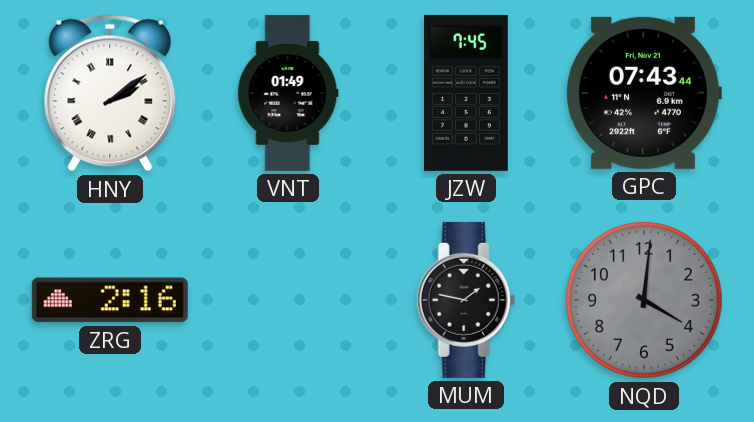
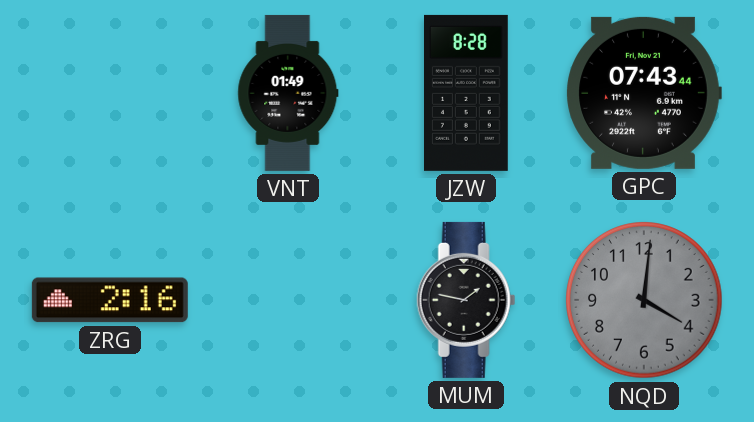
HNY: 2:09 -> none (110, 93)
JZW: 7:45 -> 8:28 (467, 93)
